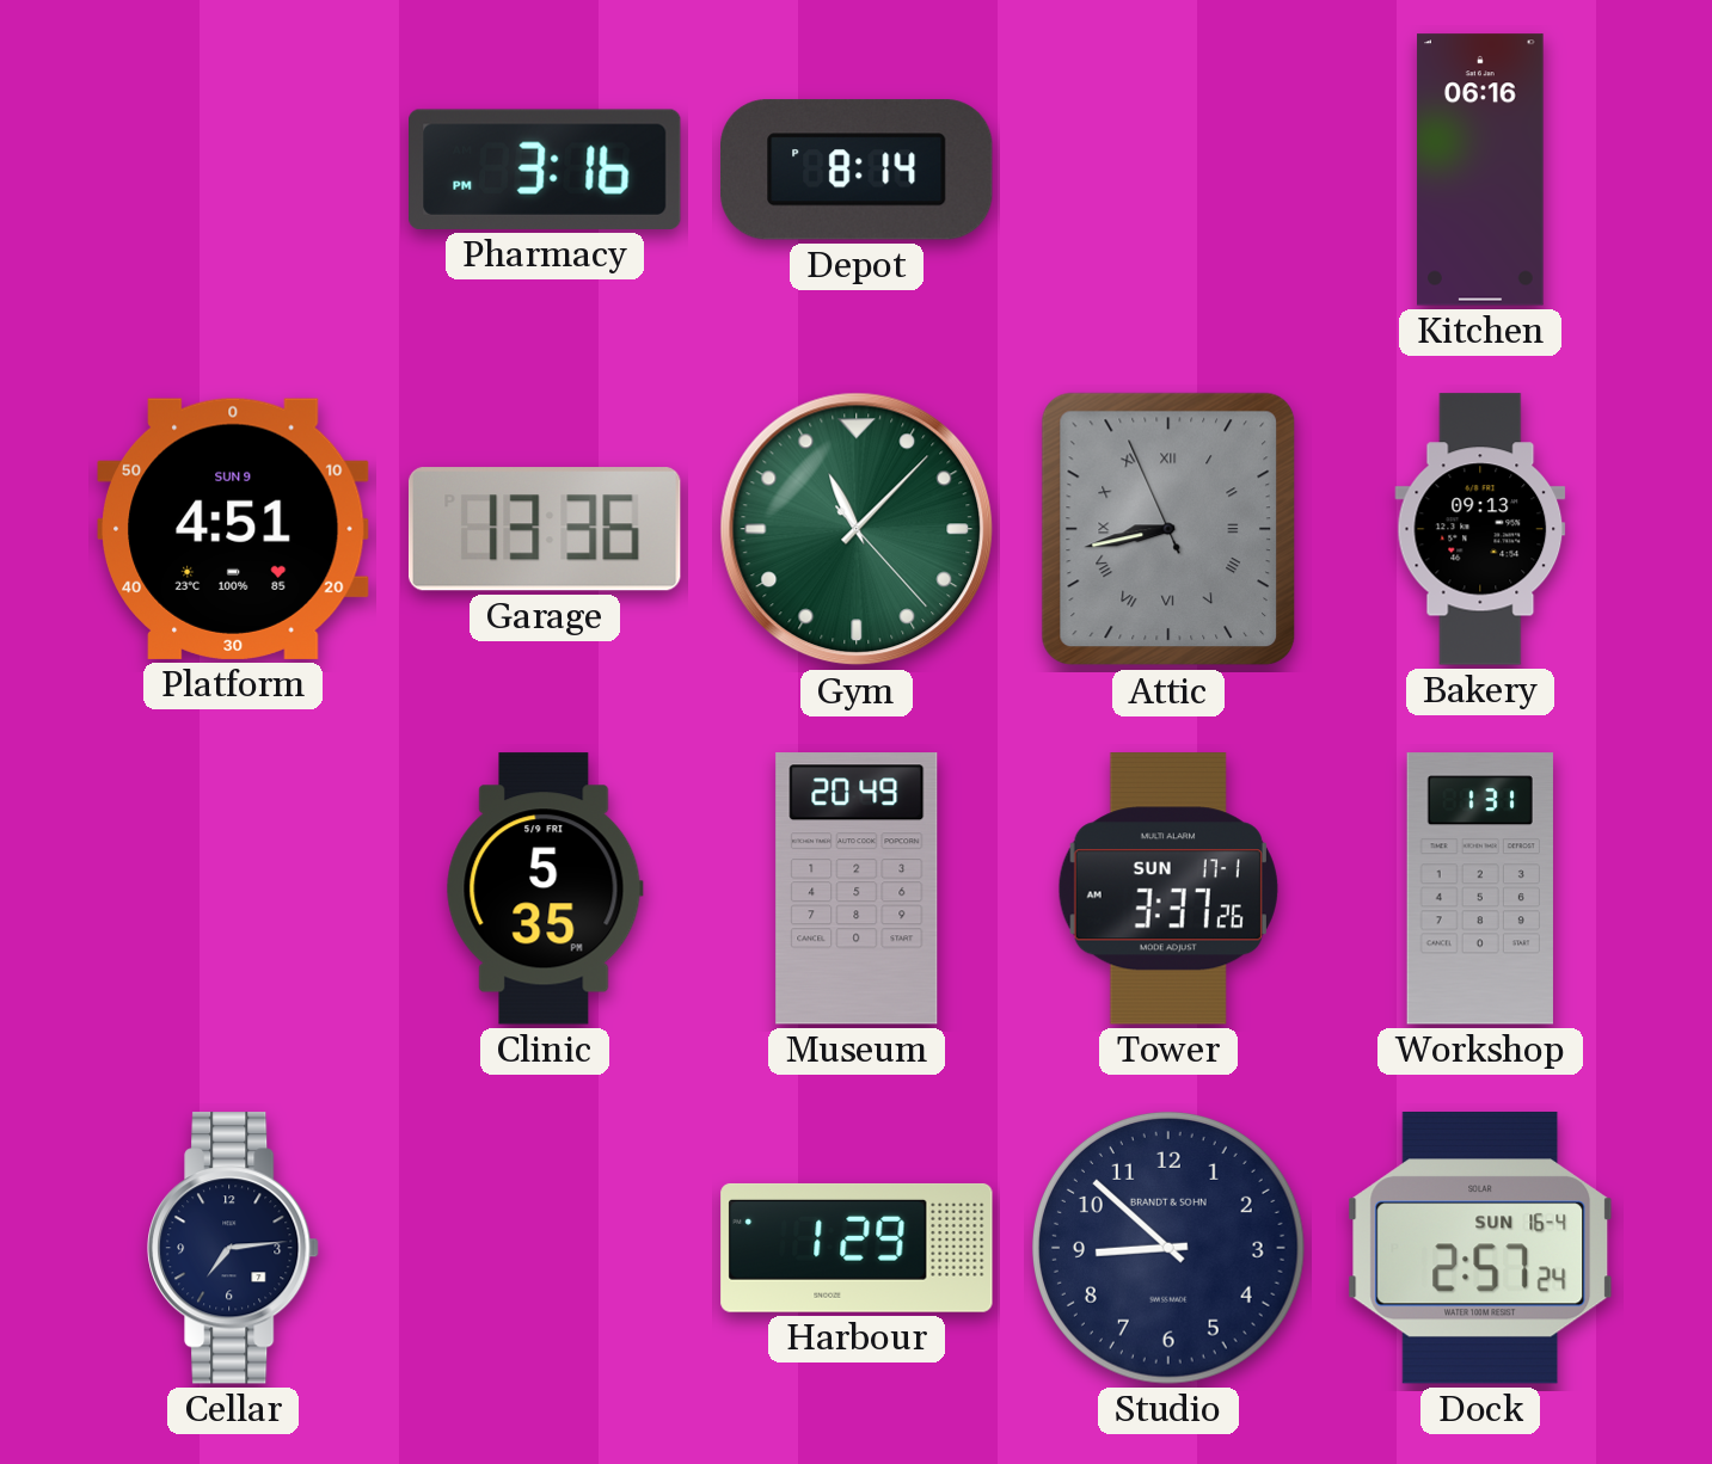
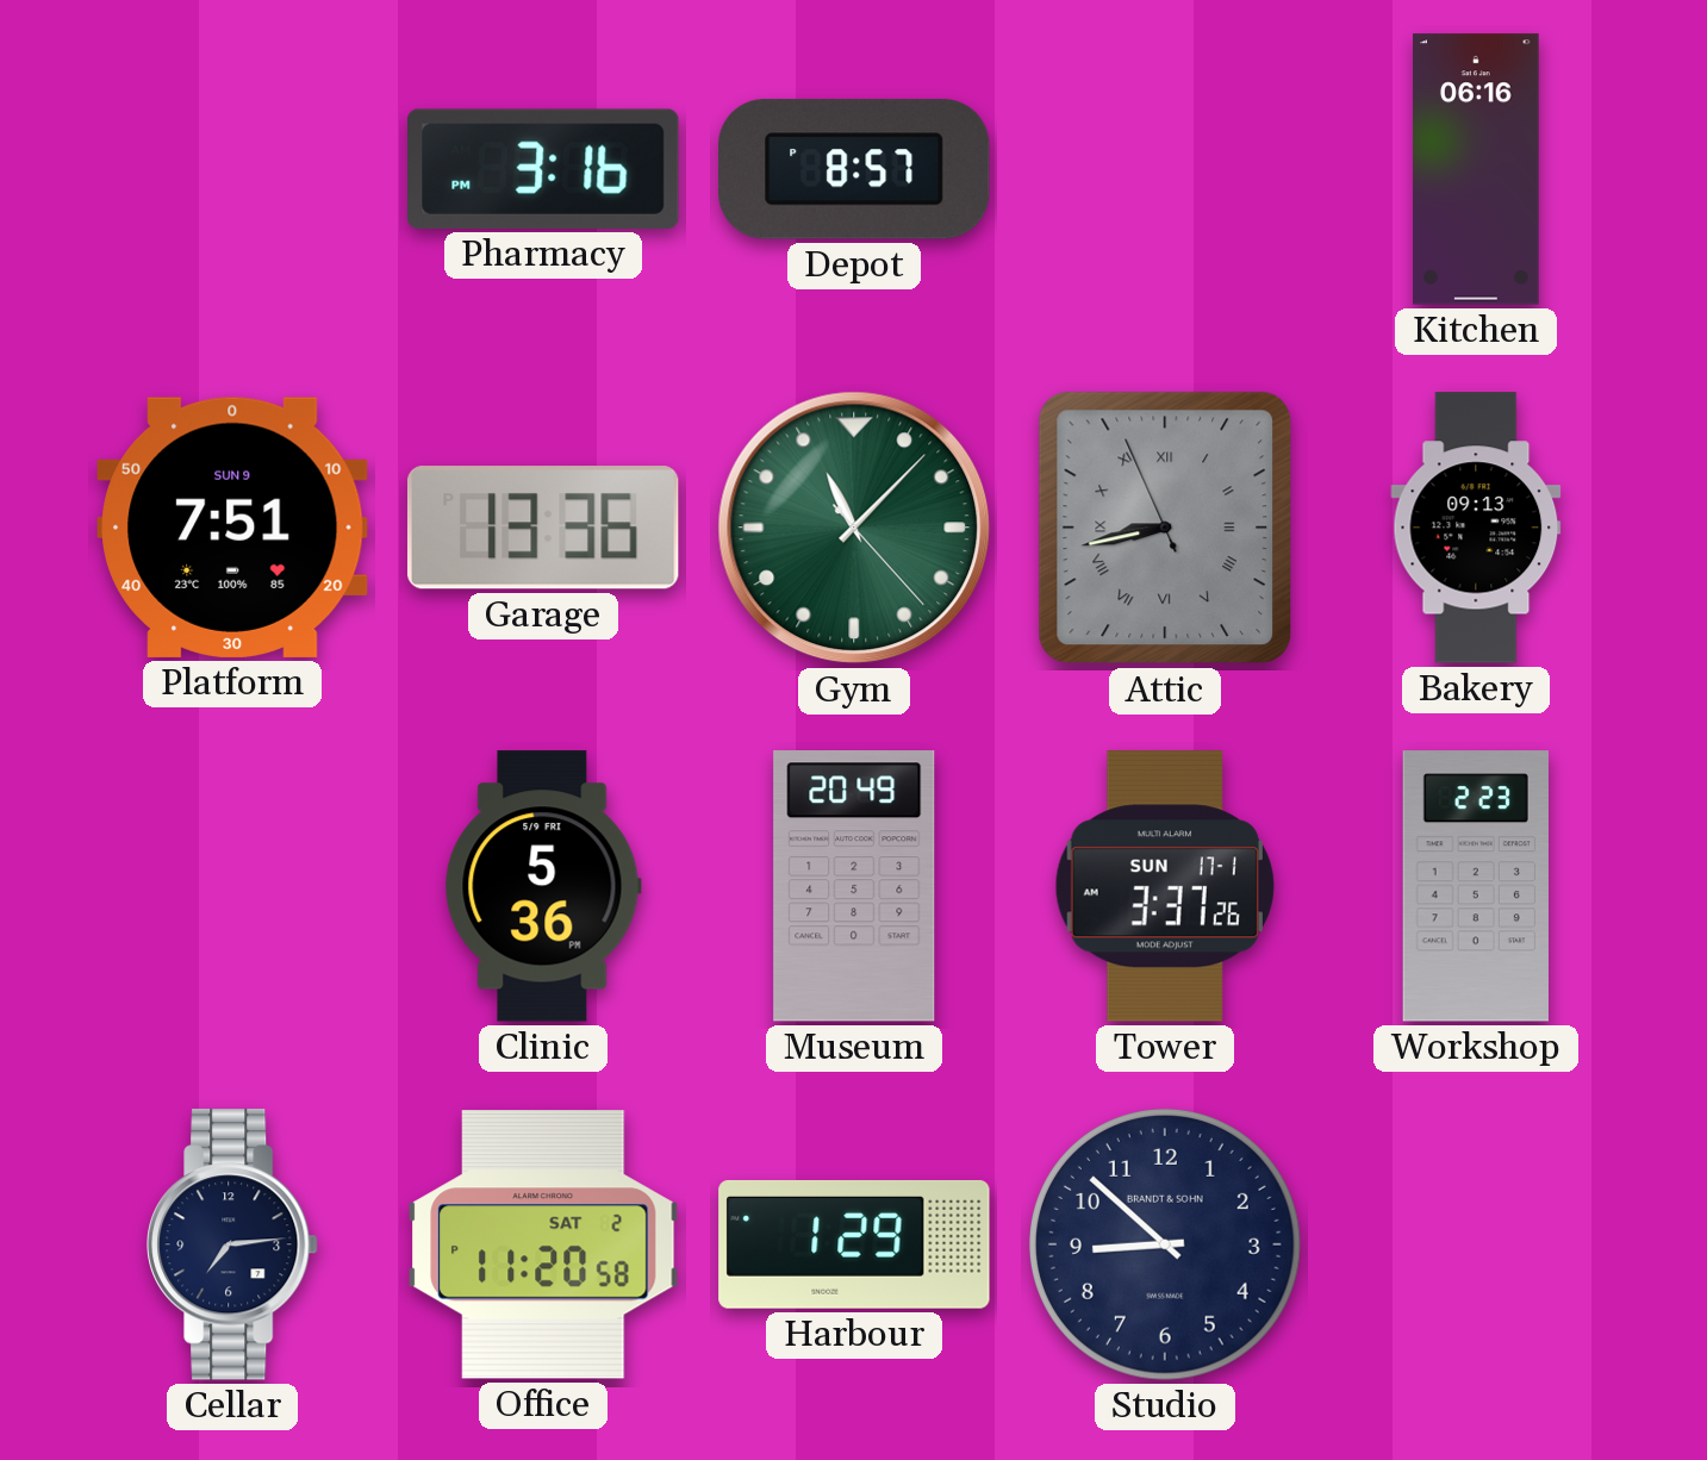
Depot: 8:14 -> 8:57 (854, 169)
Platform: 4:51 -> 7:51 (232, 528)
Clinic: 5:35 -> 5:36 (543, 886)
Workshop: 1:31 -> 2:23 (1476, 886)
Office: none -> 11:20 (543, 1244)
Dock: 2:57 -> none (1480, 1248)
